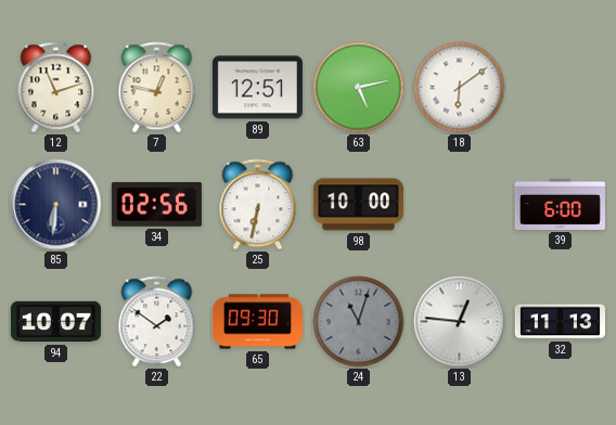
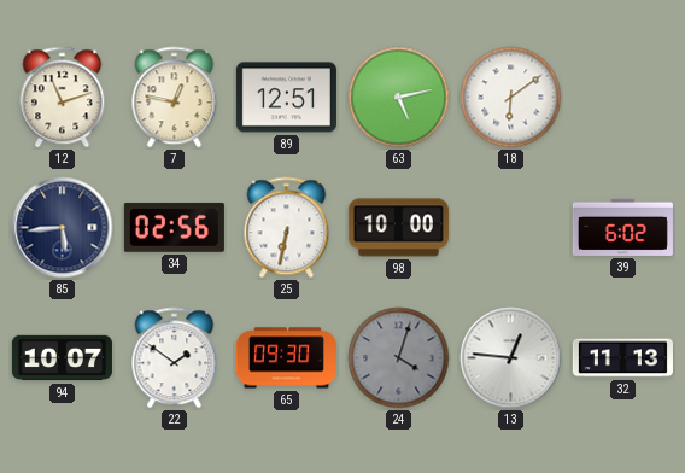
85: 6:31 -> 5:44 (63, 228)
39: 6:00 -> 6:02 (622, 227)
24: 11:03 -> 4:03 (399, 358)
